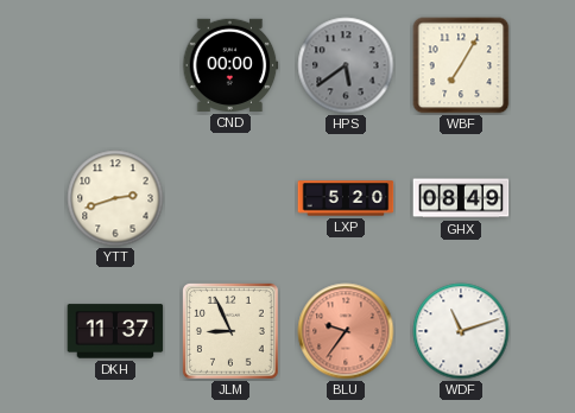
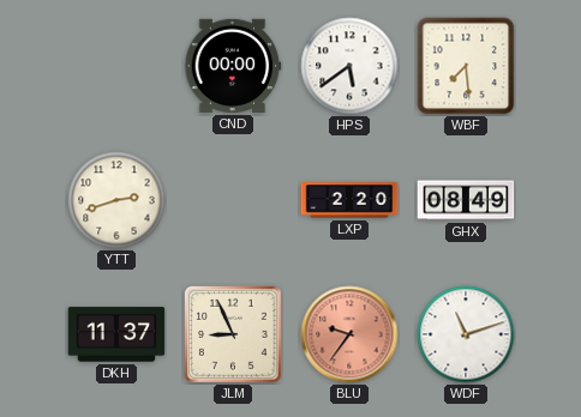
HPS dial: grey -> white (349, 66)
WBF: 7:05 -> 7:29 (466, 66)
LXP: 5:20 -> 2:20 (349, 200)
